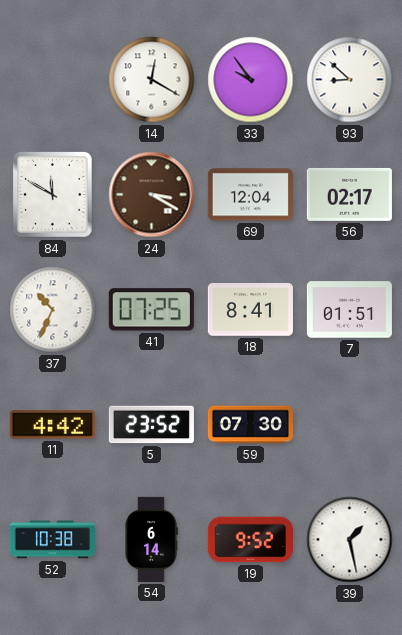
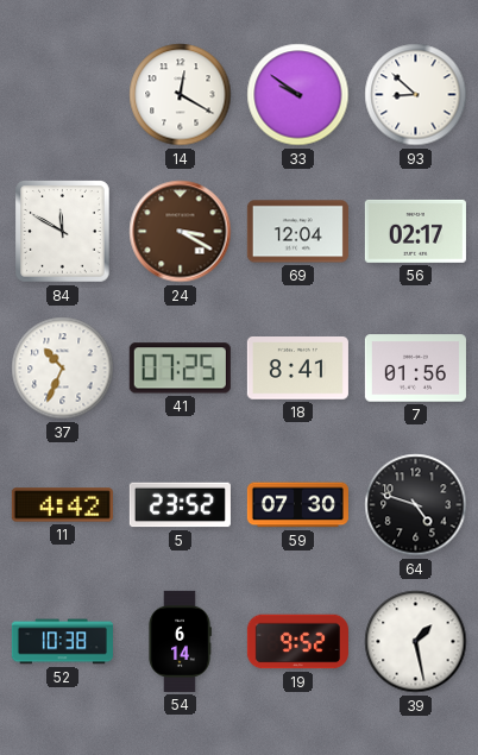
33: 9:54 -> 9:51 (298, 95)
7: 01:51 -> 01:56 (415, 369)
64: none -> 4:48 (416, 505)
